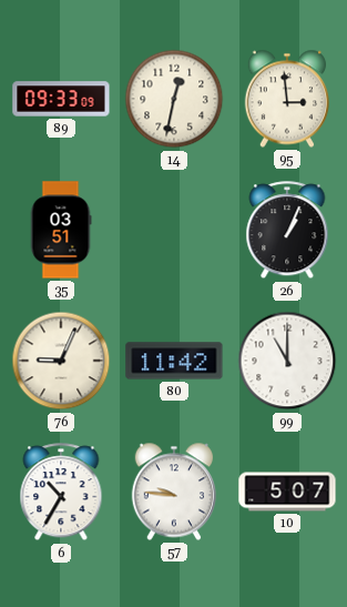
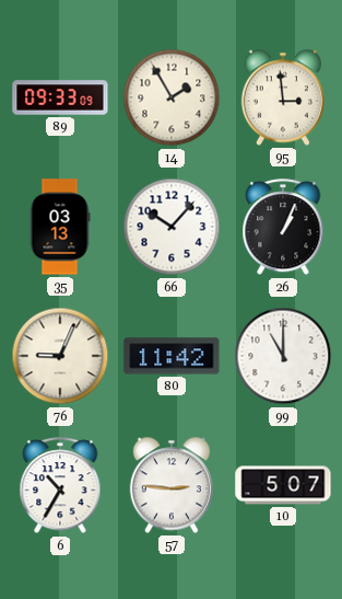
14: 12:32 -> 1:55 (172, 97)
35: 03:51 -> 03:13 (60, 227)
66: none -> 10:07 (172, 227)
57: 9:46 -> 2:46 (170, 485)
